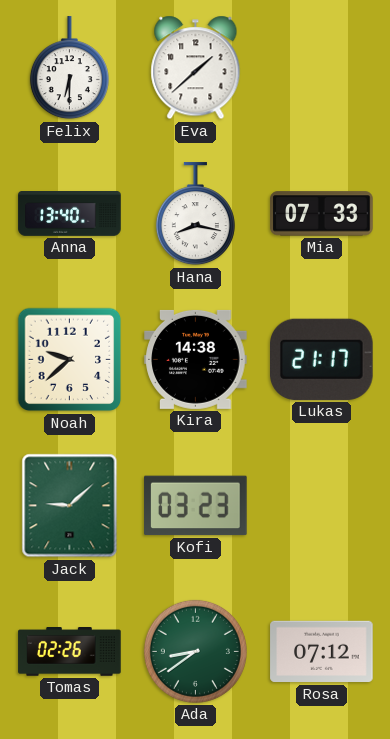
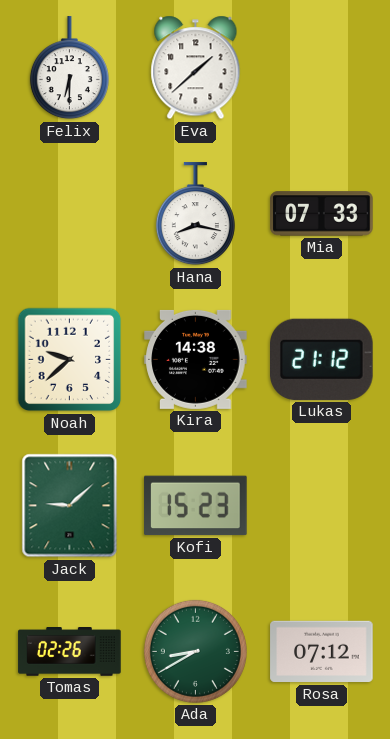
Anna: 13:40 -> none (70, 214)
Lukas: 21:17 -> 21:12 (322, 359)
Kofi: 03:23 -> 15:23 (196, 506)
Ada: 8:39 -> 8:40 (195, 651)
